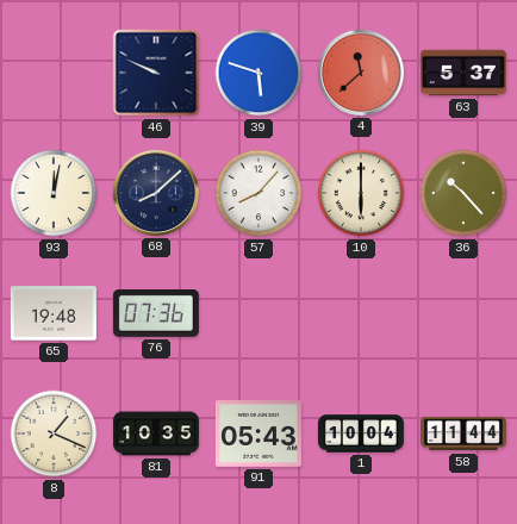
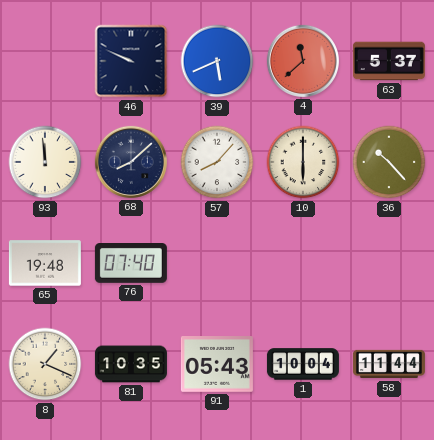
39: 5:48 -> 5:41 (217, 61)
93: 12:02 -> 11:59 (45, 162)
76: 07:36 -> 07:40 (131, 264)
